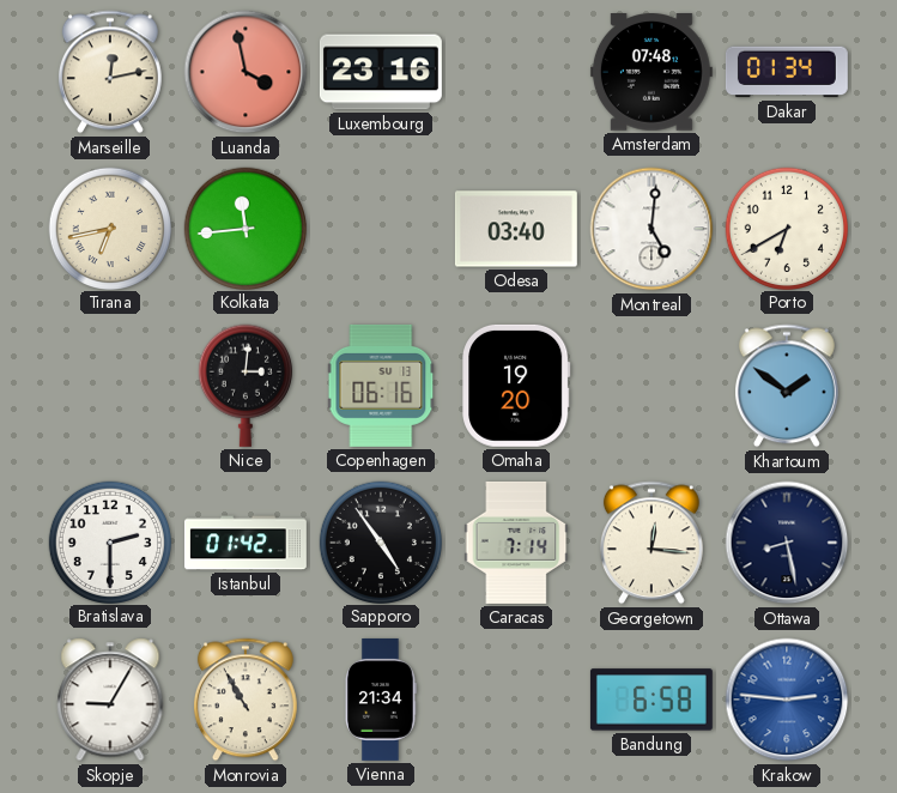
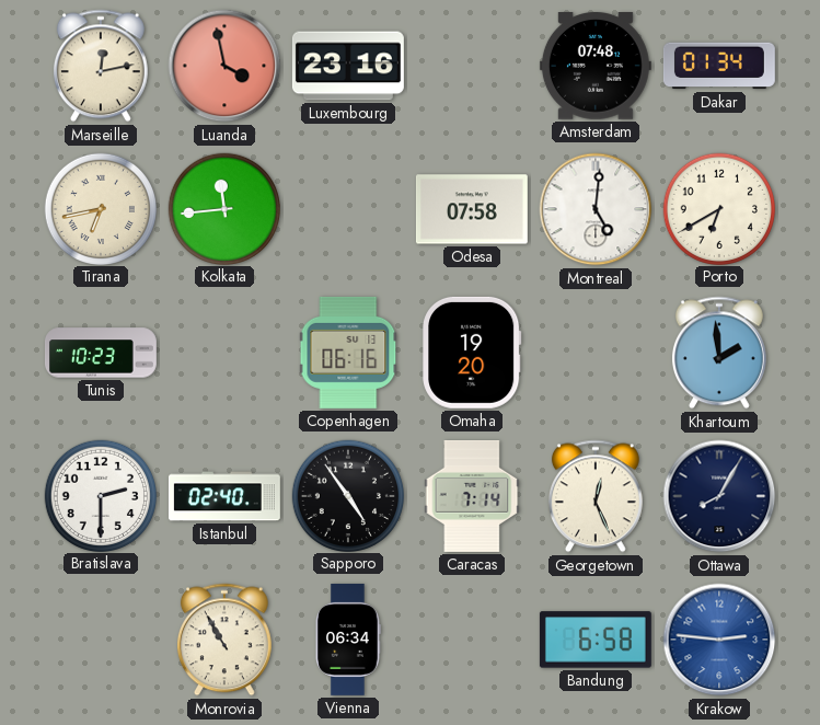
Odesa: 03:40 -> 07:58 (472, 209)
Tunis: none -> 10:23 (101, 353)
Nice: 3:01 -> none (246, 386)
Khartoum: 1:51 -> 1:59 (719, 353)
Istanbul: 01:42 -> 02:40 (224, 496)
Georgetown: 12:16 -> 12:26 (596, 496)
Ottawa: 8:28 -> 8:05 (719, 496)
Skopje: 9:05 -> none (110, 700)
Vienna: 21:34 -> 06:34 (348, 640)
